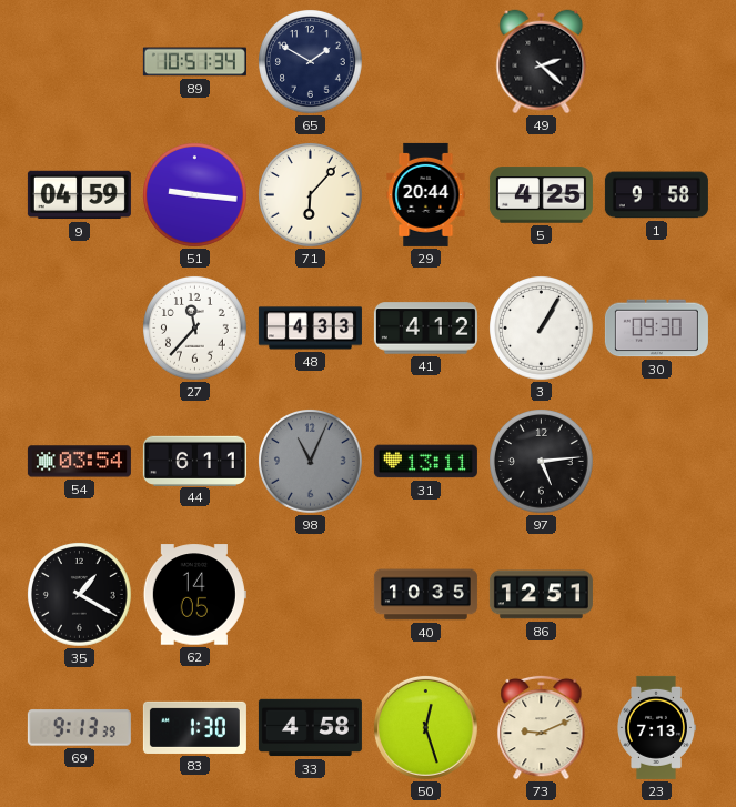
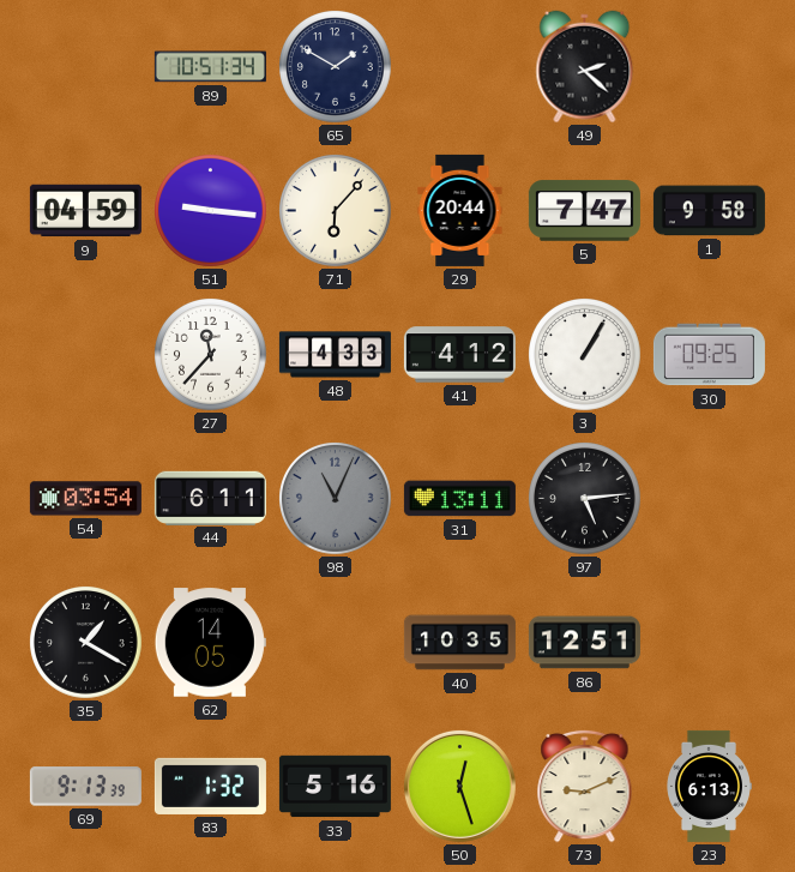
5: 4:25 -> 7:47 (584, 211)
30: 09:30 -> 09:25 (709, 355)
83: 1:30 -> 1:32 (210, 786)
33: 4:58 -> 5:16 (335, 787)
23: 7:13 -> 6:13 (710, 786)
